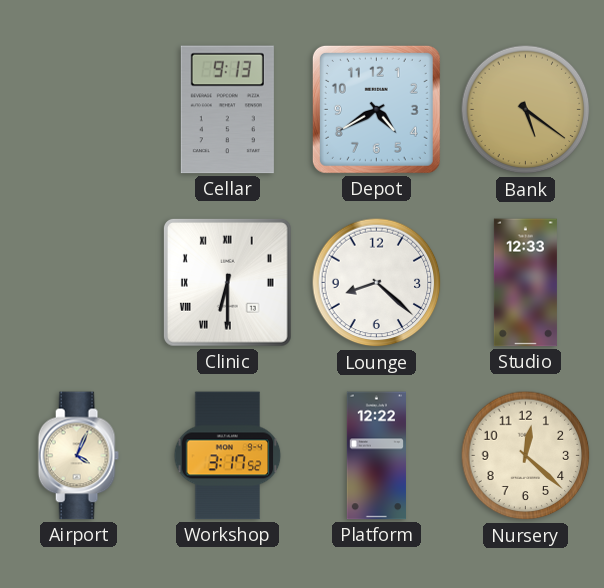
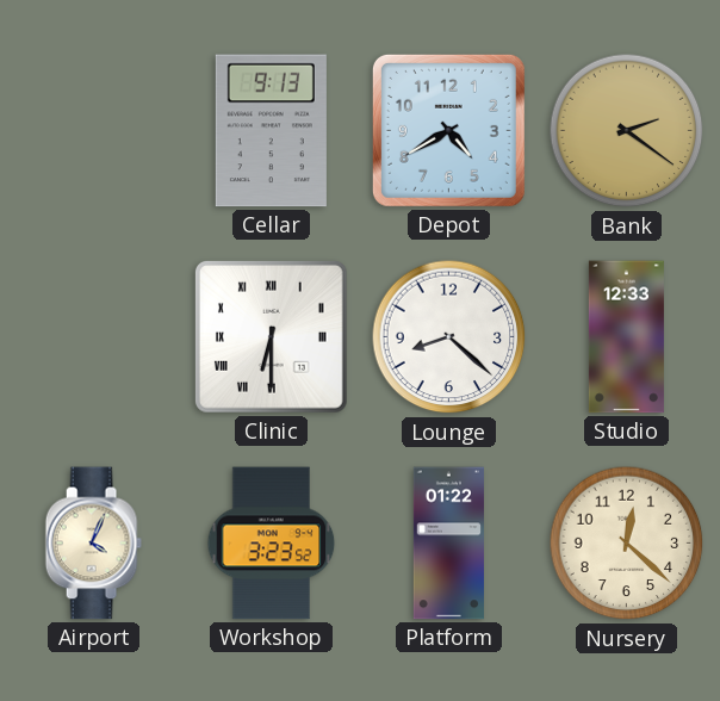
Bank: 5:21 -> 2:21 (627, 131)
Workshop: 3:17 -> 3:23 (272, 544)
Platform: 12:22 -> 01:22 (448, 544)
